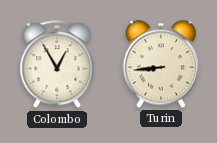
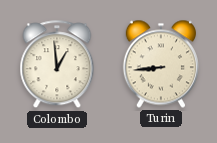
Colombo: 12:55 -> 12:59 (57, 65)
